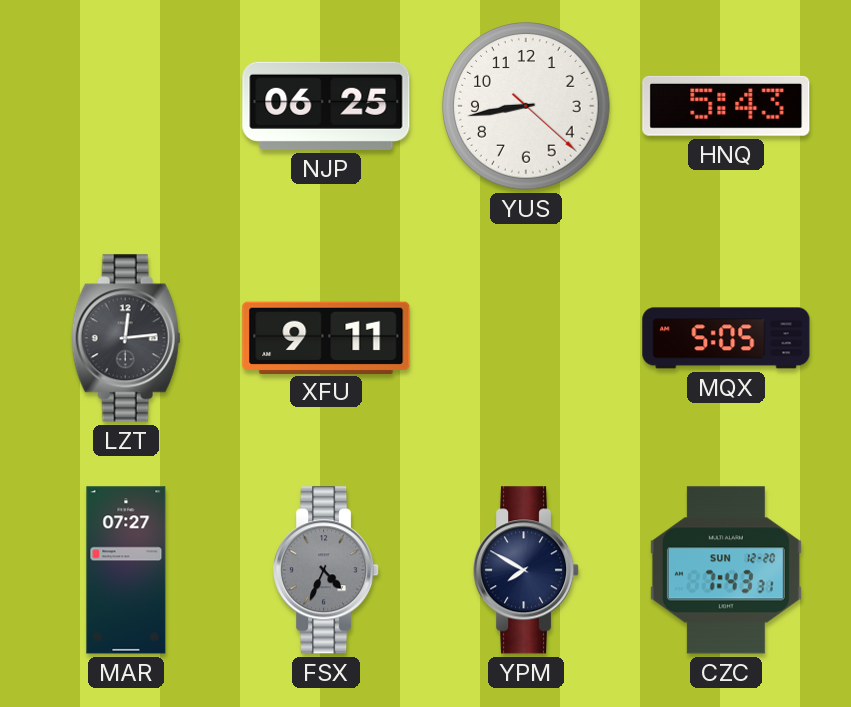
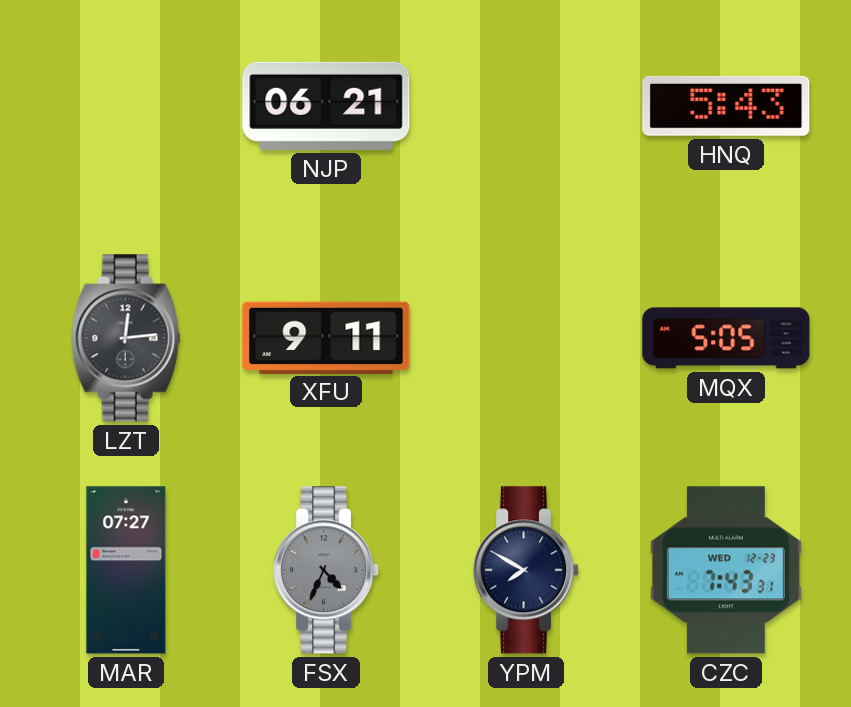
NJP: 06:25 -> 06:21 (326, 106)
YUS: 8:43 -> none (526, 106)
CZC date: SUN 12-20 -> WED 12-23 (726, 570)
